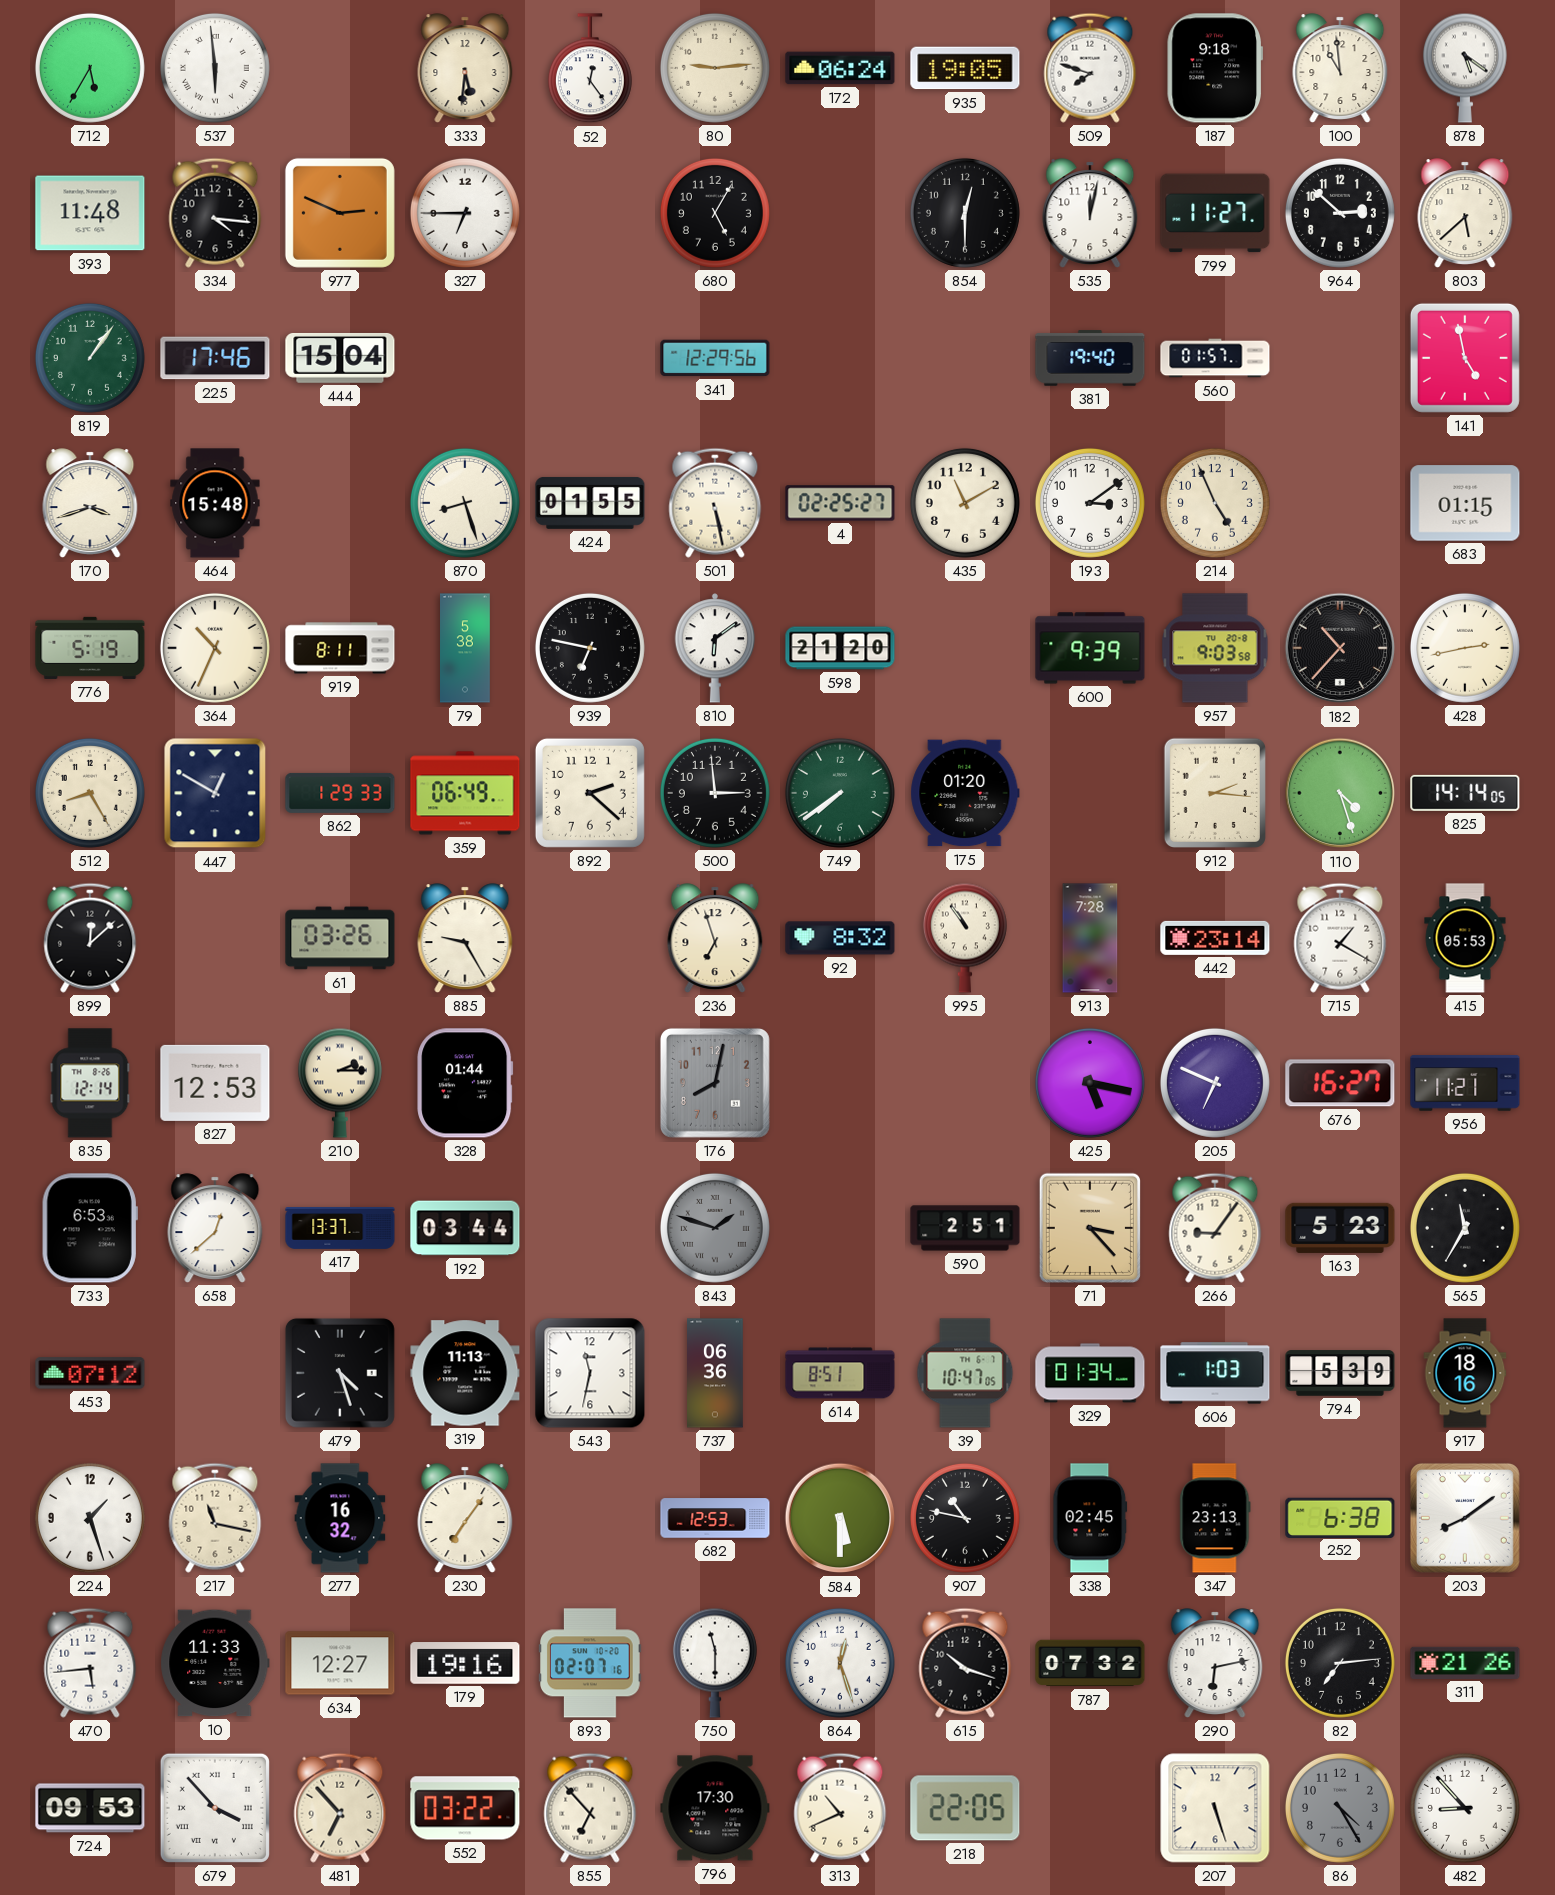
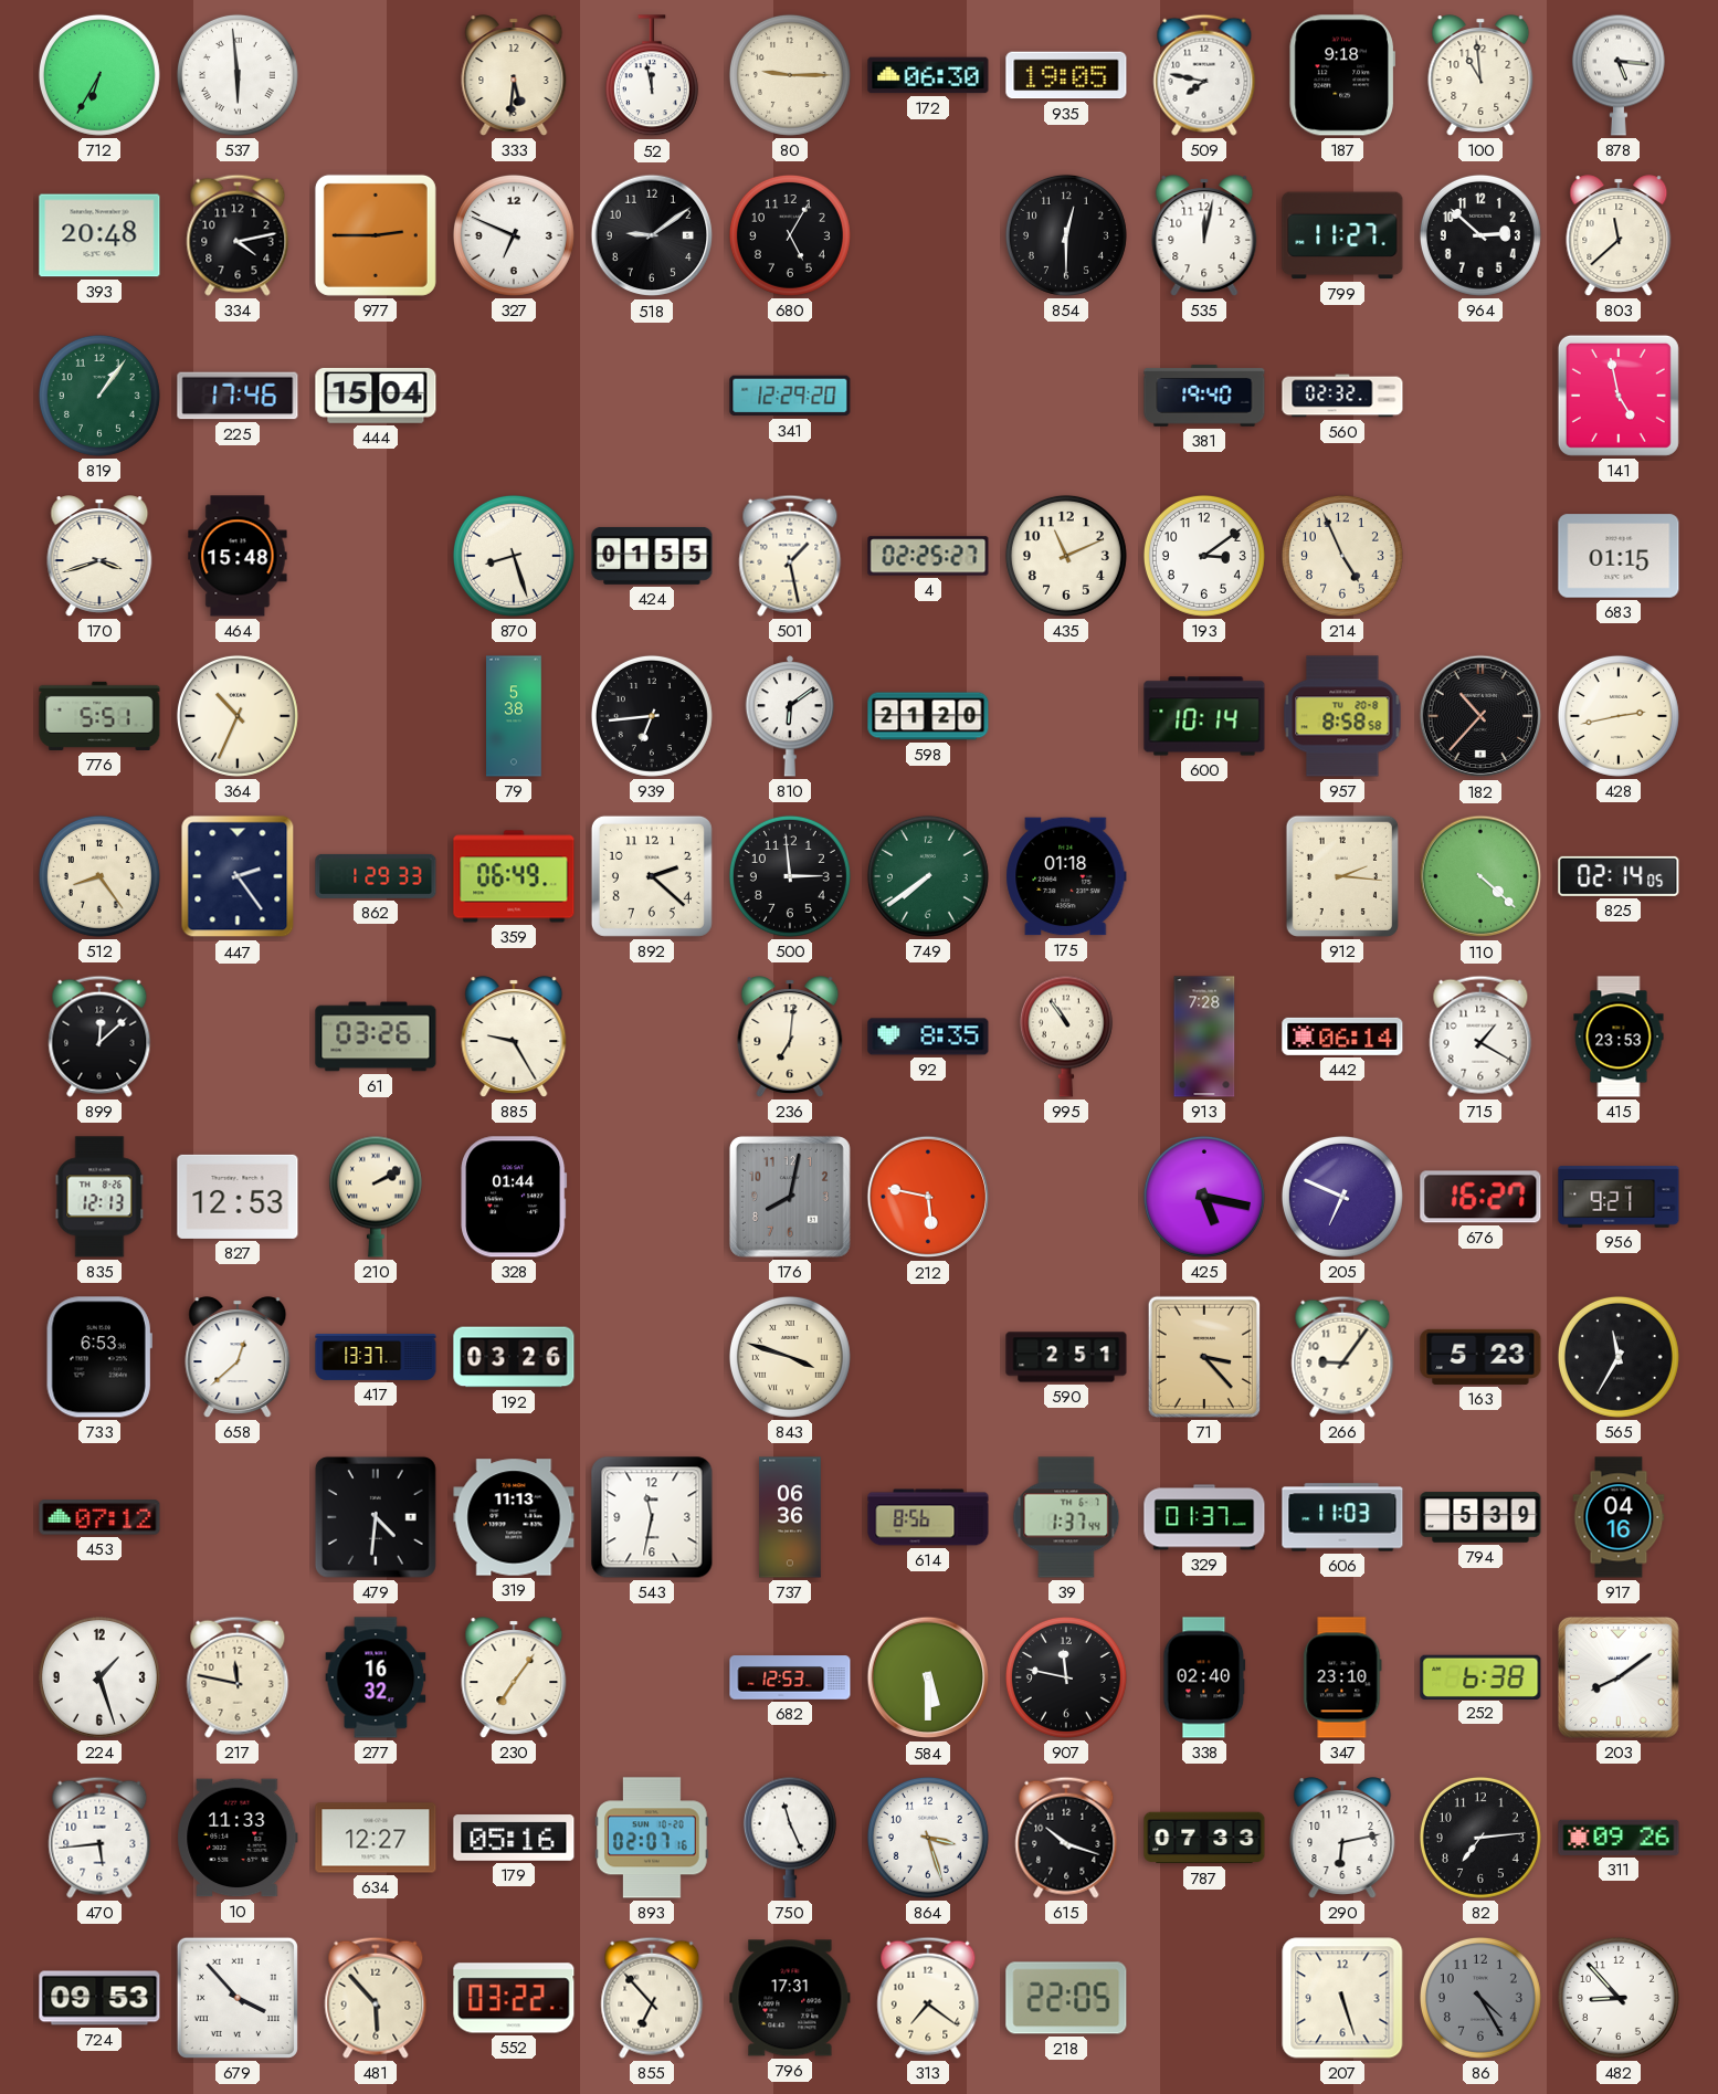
712: 5:35 -> 6:35 (99, 75)
52: 12:24 -> 11:58 (652, 76)
80: 9:14 -> 9:15 (790, 75)
172: 06:24 -> 06:30 (928, 75)
509: 7:48 -> 7:47 (1204, 75)
878: 5:21 -> 5:16 (1619, 75)
393: 11:48 -> 20:48 (99, 235)
334: 4:16 -> 4:13 (238, 235)
977: 2:49 -> 2:45 (376, 235)
327: 6:45 -> 6:49 (514, 235)
518: none -> 9:09 (652, 235)
803: 5:38 -> 11:38 (1619, 235)
341: 12:29:56 -> 12:29:20 (790, 396)
560: 01:57 -> 02:32 (1342, 396)
501: 5:28 -> 1:28 (790, 556)
435: 11:10 -> 11:11 (1066, 556)
776: 5:19 -> 5:51 (99, 716)
919: 8:11 -> none (340, 648)
939: 6:47 -> 6:44 (652, 716)
600: 9:39 -> 10:14 (1204, 716)
957: 9:03 -> 8:58 (1342, 716)
512: 8:25 -> 8:24 (99, 876)
447: 12:50 -> 2:24 (238, 876)
175: 01:20 -> 01:18 (1066, 876)
110: 4:27 -> 4:22 (1480, 876)
825: 14:14 -> 02:14 (1619, 876)
236: 6:57 -> 7:01 (790, 1037)
92: 8:32 -> 8:35 (928, 1037)
442: 23:14 -> 06:14 (1342, 1037)
415: 05:53 -> 23:53 (1619, 1037)
835: 12:14 -> 12:13 (99, 1197)
210: 2:15 -> 2:10 (376, 1197)
212: none -> 5:47 (928, 1197)
956: 11:21 -> 9:21 (1619, 1197)
192: 03:44 -> 03:26 (514, 1357)
843: 1:48 -> 3:48 (790, 1357)
843 dial: grey -> cream (790, 1357)
479: 4:27 -> 4:31 (376, 1517)
614: 8:51 -> 8:56 (928, 1517)
39: 10:47 -> 1:37 (1066, 1517)
329: 01:34 -> 01:37 (1204, 1517)
606: 1:03 -> 11:03 (1342, 1517)
917: 18:16 -> 04:16 (1619, 1517)
217: 11:17 -> 11:47 (238, 1677)
907: 10:47 -> 11:47 (1066, 1677)
338: 02:45 -> 02:40 (1204, 1677)
347: 23:13 -> 23:10 (1342, 1677)
179: 19:16 -> 05:16 (514, 1838)
750: 11:30 -> 11:26 (790, 1838)
864: 12:27 -> 3:27 (928, 1838)
787: 07:32 -> 07:33 (1204, 1838)
311: 21:26 -> 09:26 (1619, 1838)
481: 6:53 -> 5:53 (376, 1998)
796: 17:30 -> 17:31 (790, 1998)
313: 10:41 -> 7:21 (928, 1998)
